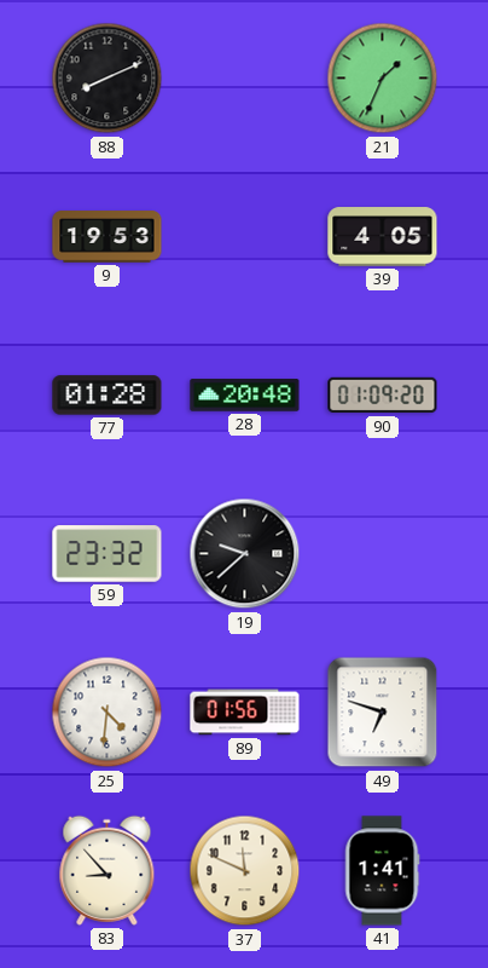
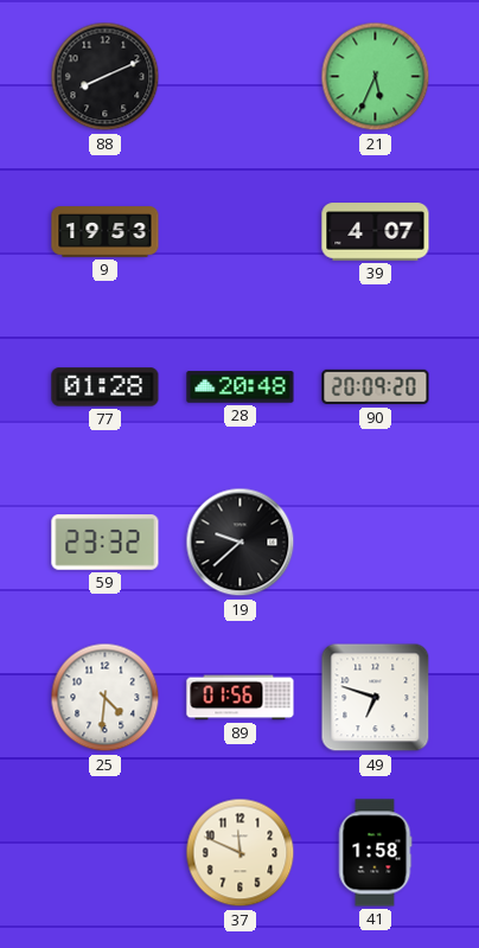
21: 1:34 -> 5:34 (376, 77)
39: 4:05 -> 4:07 (376, 232)
90: 01:09 -> 20:09 (376, 387)
83: 8:53 -> none (108, 870)
41: 1:41 -> 1:58 (375, 853)
